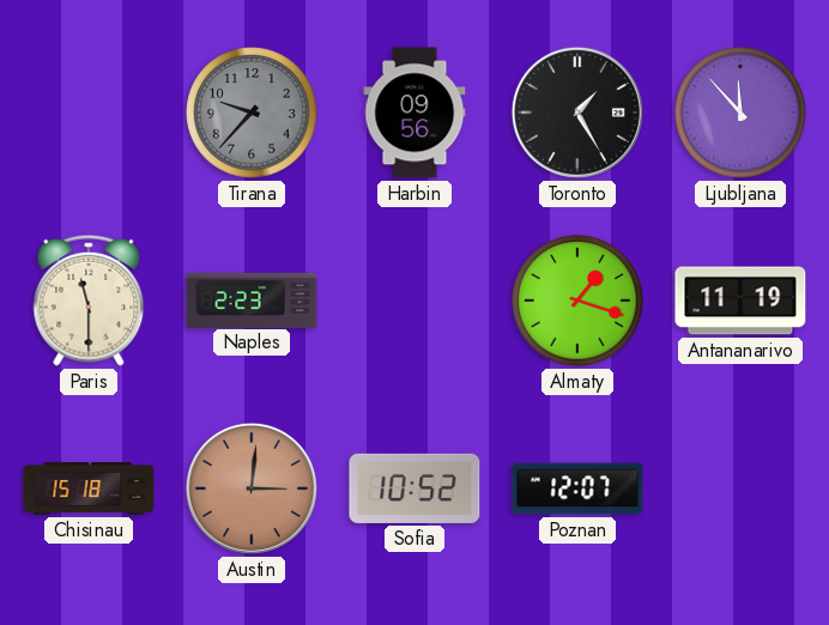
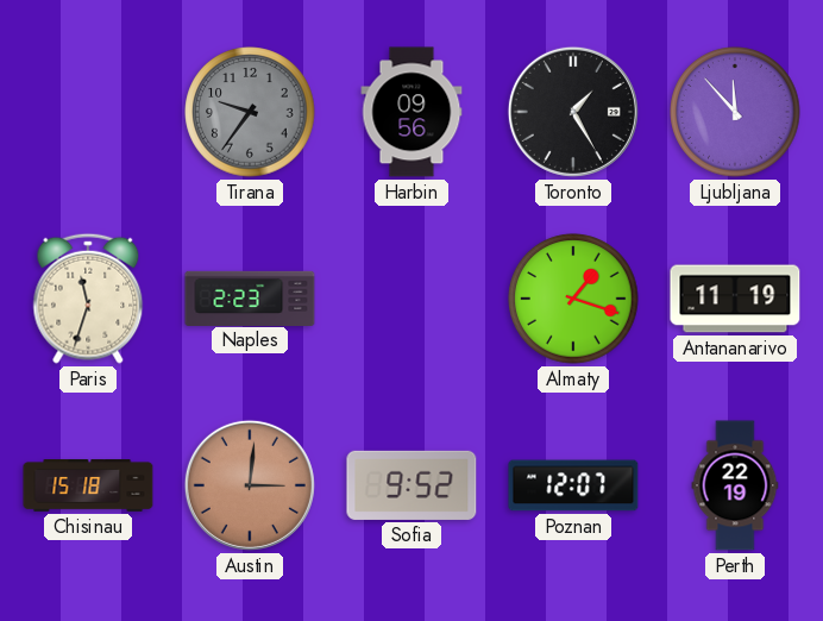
Tirana: 9:37 -> 9:36 (250, 112)
Paris: 11:30 -> 11:33 (88, 299)
Sofia: 10:52 -> 9:52 (411, 485)
Perth: none -> 22:19 (735, 485)
